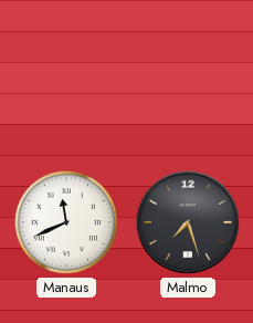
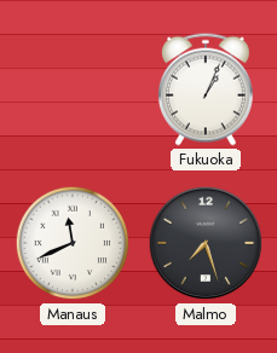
Fukuoka: none -> 1:04 (206, 89)
